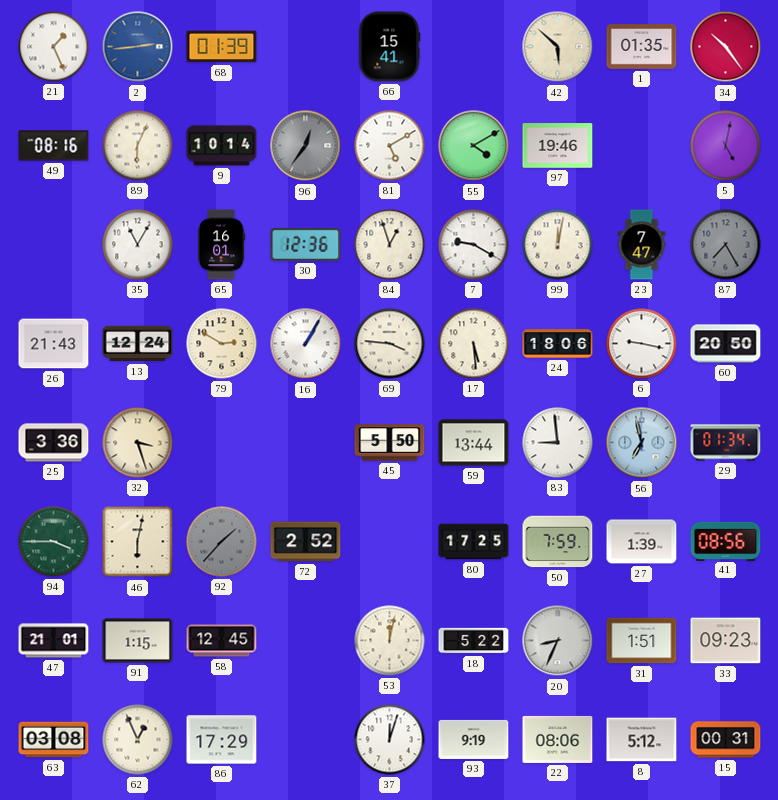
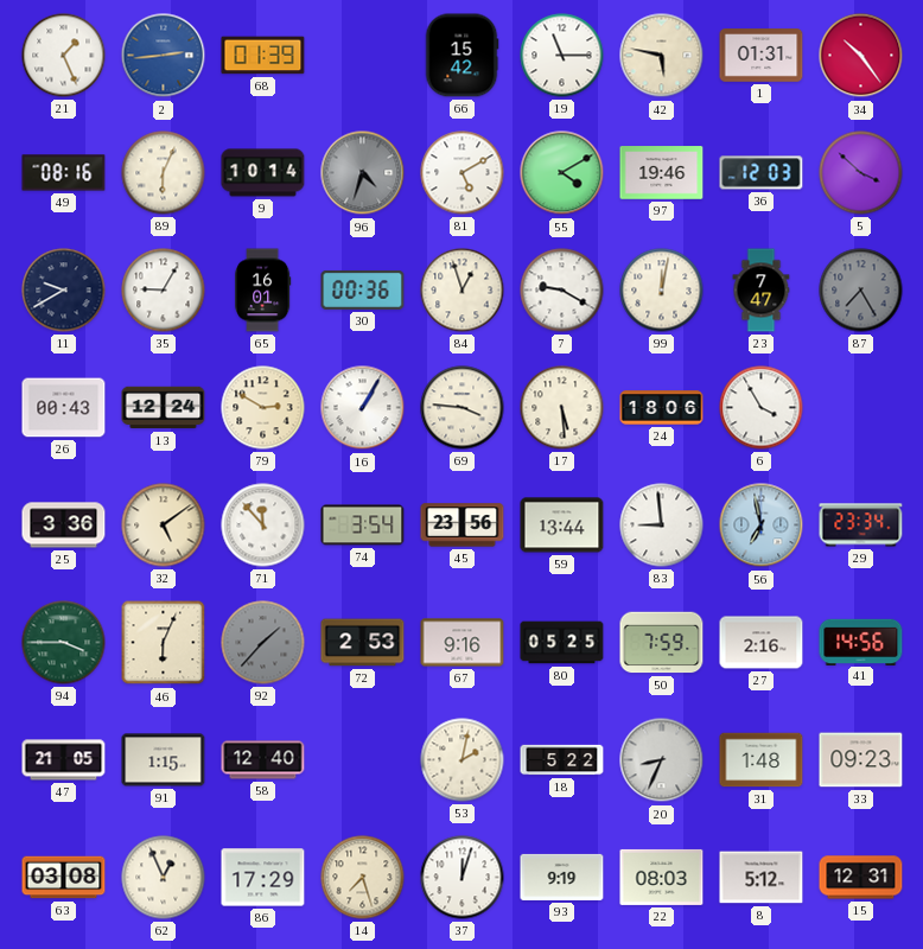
66: 15:41 -> 15:42 (461, 56)
19: none -> 11:15 (562, 56)
42: 5:52 -> 5:47 (662, 56)
1: 01:35 -> 01:31 (762, 56)
96: 12:36 -> 4:33 (363, 173)
36: none -> 12:03 (762, 173)
5: 5:02 -> 3:52 (861, 173)
11: none -> 9:40 (64, 291)
35: 11:05 -> 9:05 (164, 291)
30: 12:36 -> 00:36 (363, 289)
26: 21:43 -> 00:43 (64, 408)
6: 9:17 -> 3:55 (762, 408)
60: 20:50 -> none (726, 344)
32: 3:27 -> 5:09 (164, 526)
71: none -> 11:53 (263, 526)
74: none -> 3:54 (363, 526)
45: 5:50 -> 23:56 (463, 526)
29: 01:34 -> 23:34 (861, 526)
46: 6:02 -> 6:04 (164, 643)
72: 2:52 -> 2:53 (363, 643)
67: none -> 9:16 (463, 643)
80: 17:25 -> 05:25 (562, 643)
27: 1:39 -> 2:16 (762, 643)
41: 08:56 -> 14:56 (861, 642)
47: 21:01 -> 21:05 (64, 760)
58: 12:45 -> 12:40 (263, 760)
53: 12:02 -> 2:02 (463, 760)
31: 1:51 -> 1:48 (762, 760)
14: none -> 7:27 (363, 878)
22: 08:06 -> 08:03 (662, 877)
15: 00:31 -> 12:31 (861, 878)
